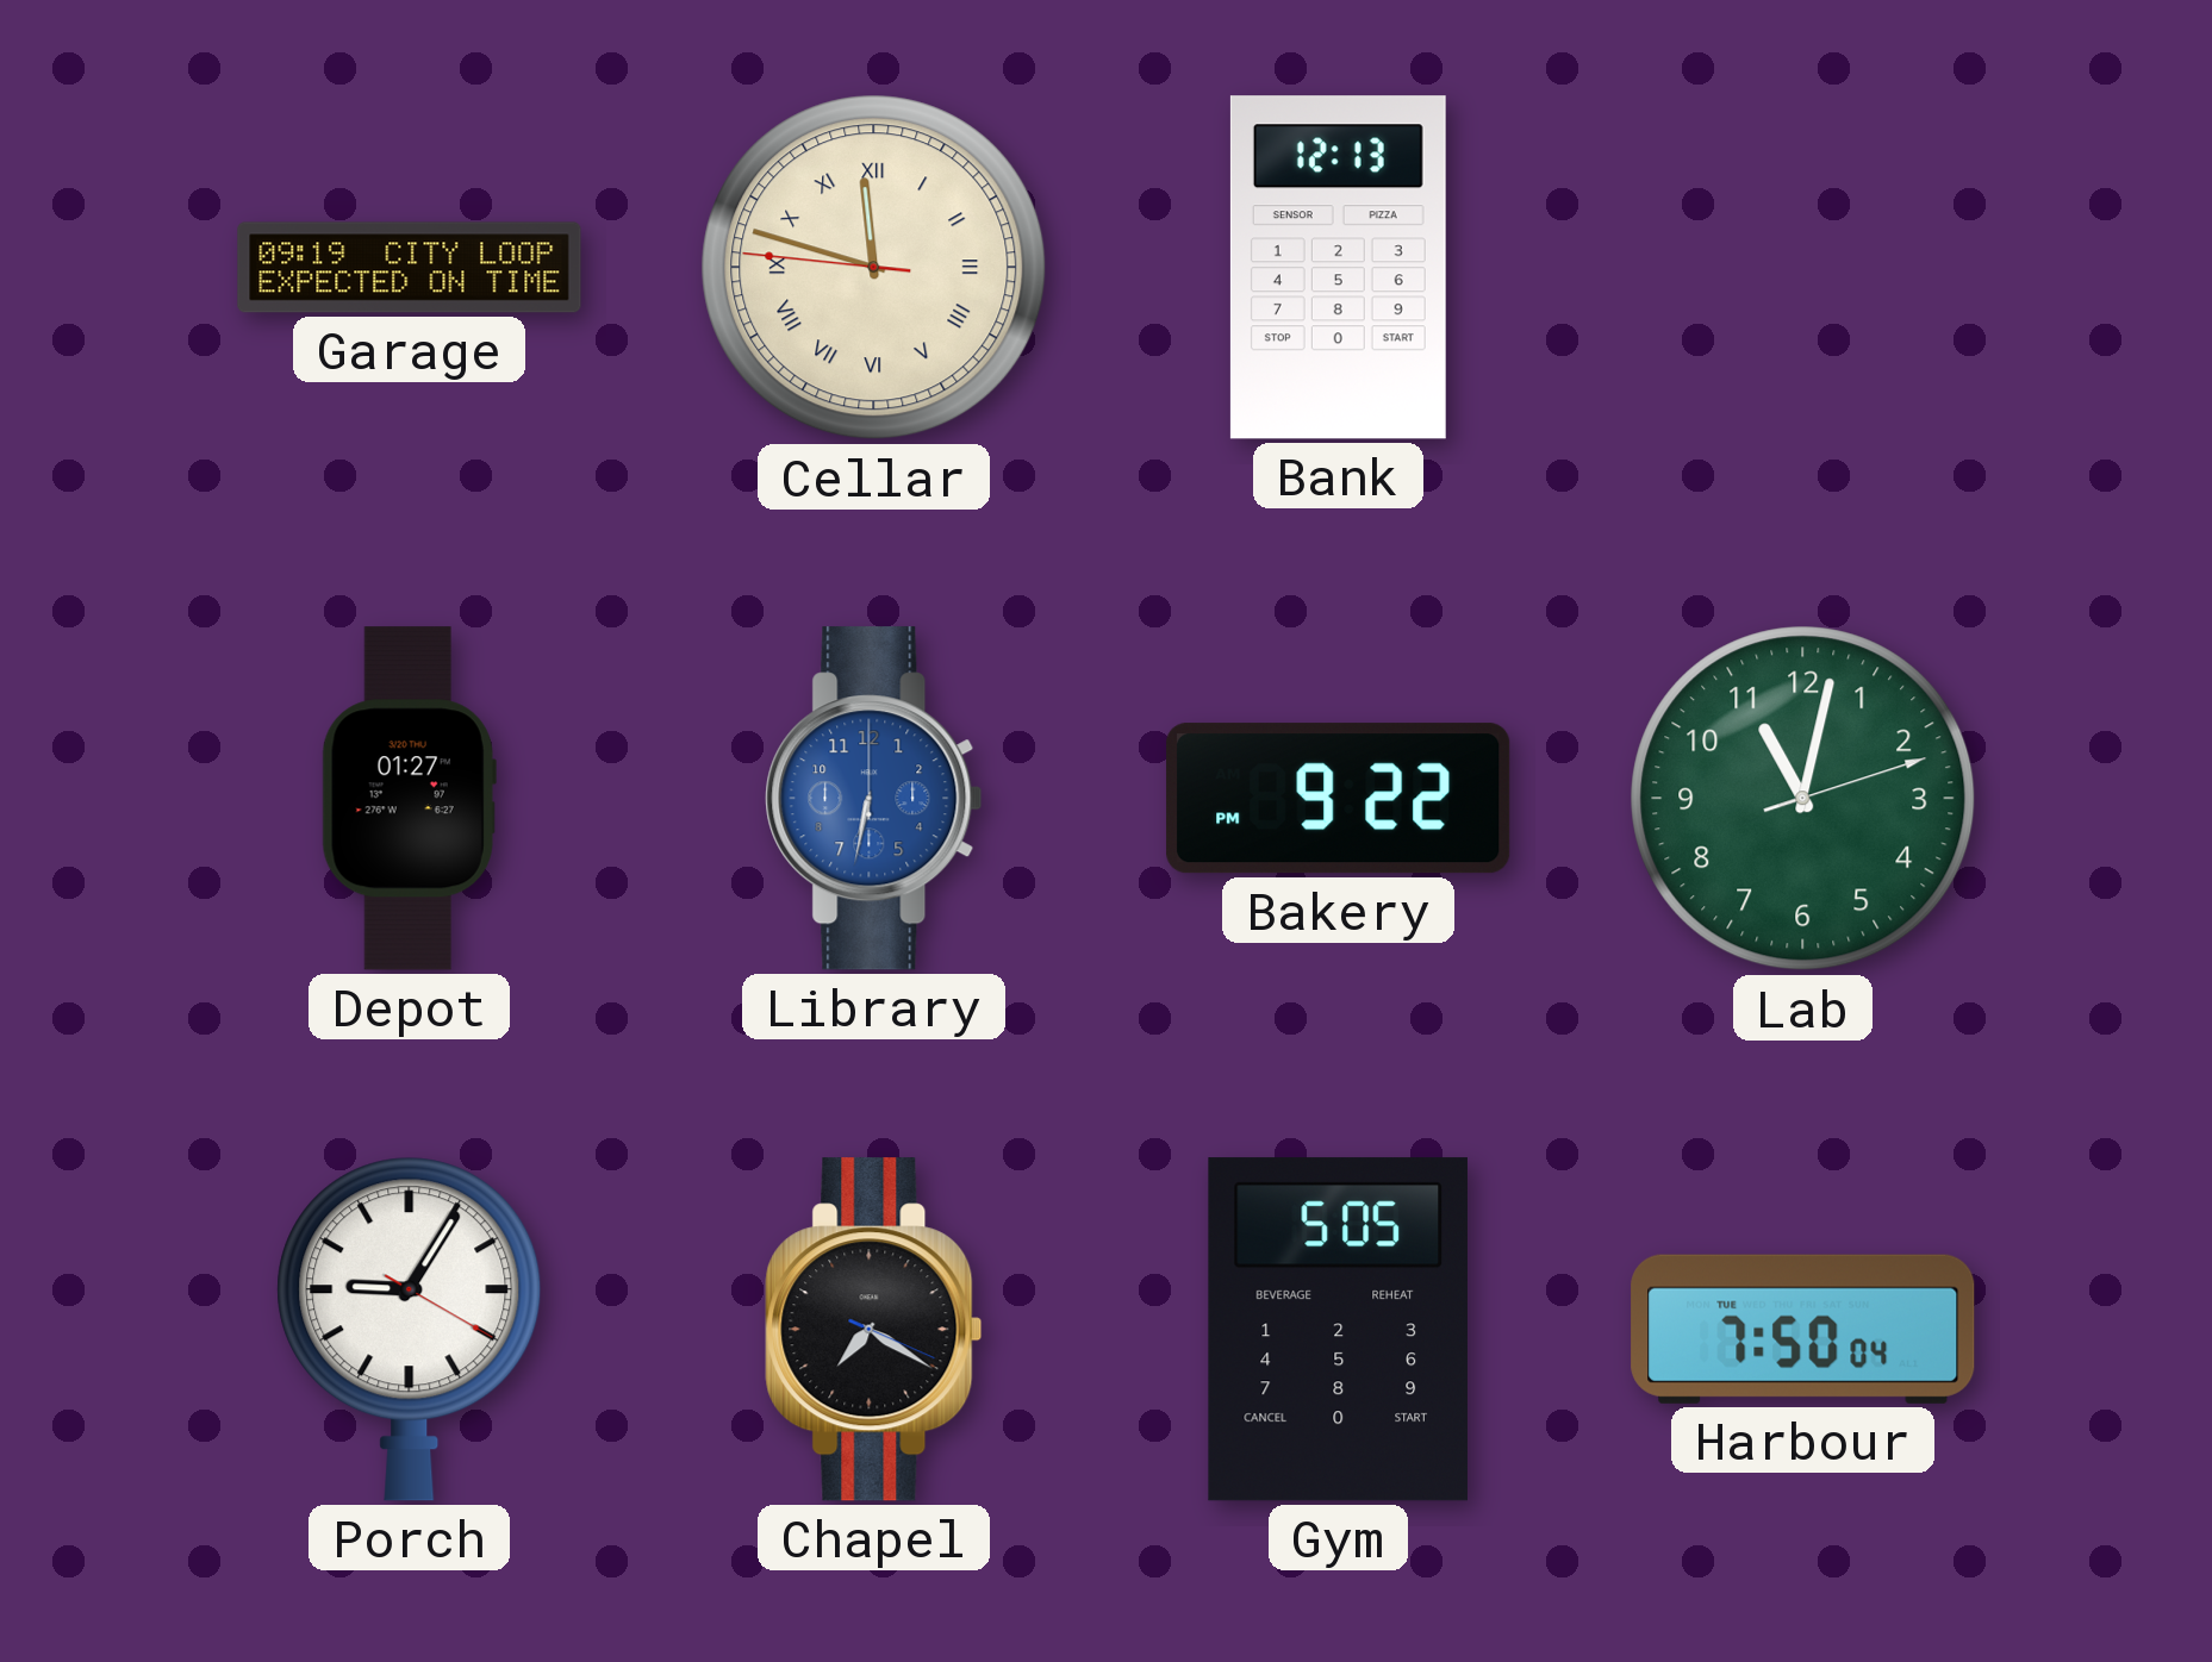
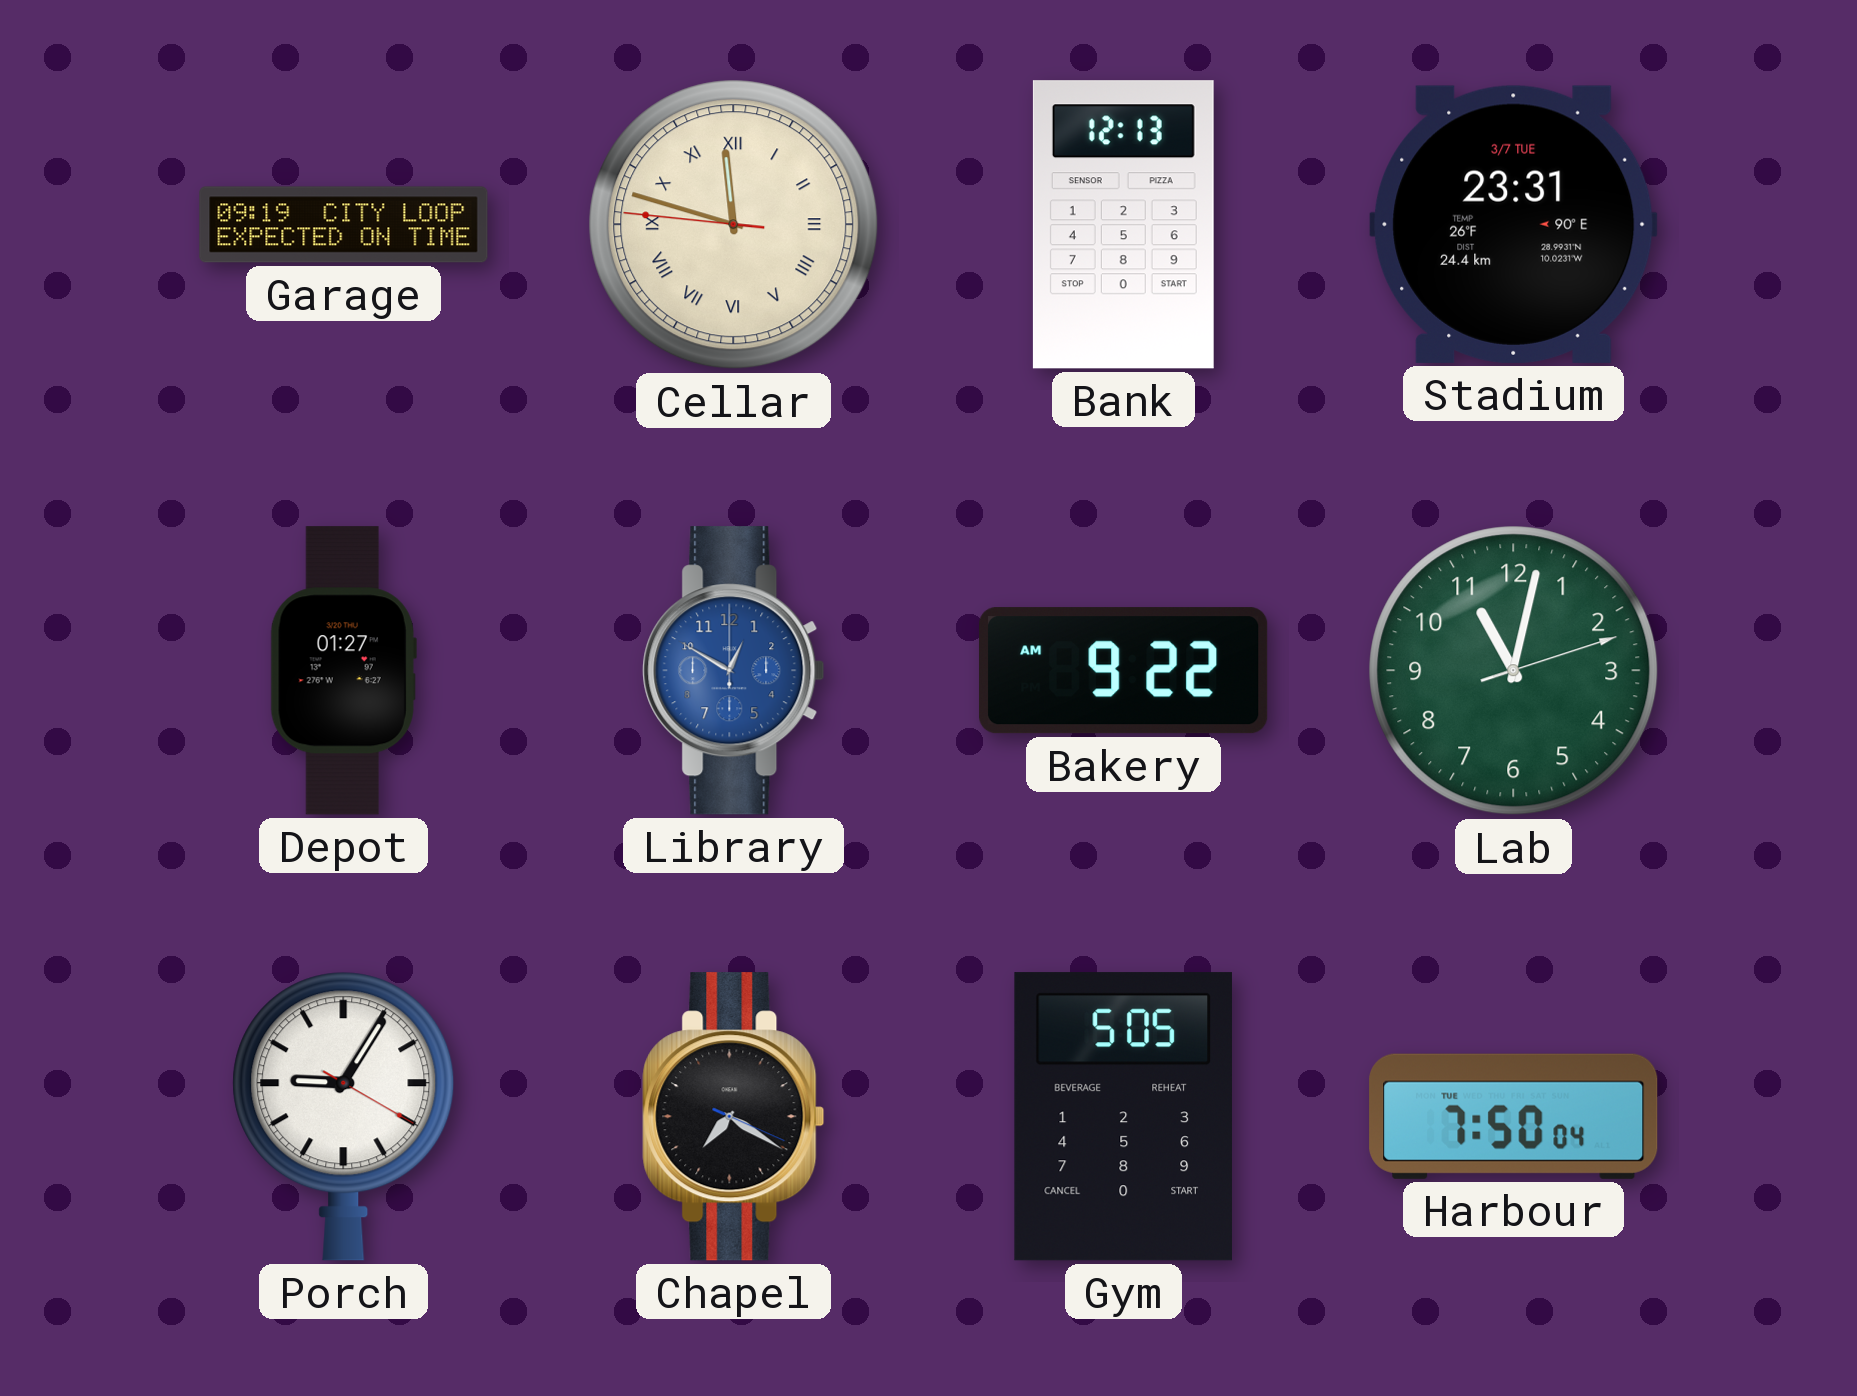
Stadium: none -> 23:31 (1514, 224)
Library: 6:32 -> 12:50 (734, 671)
Bakery: 9:22 PM -> 9:22 AM (1124, 671)
